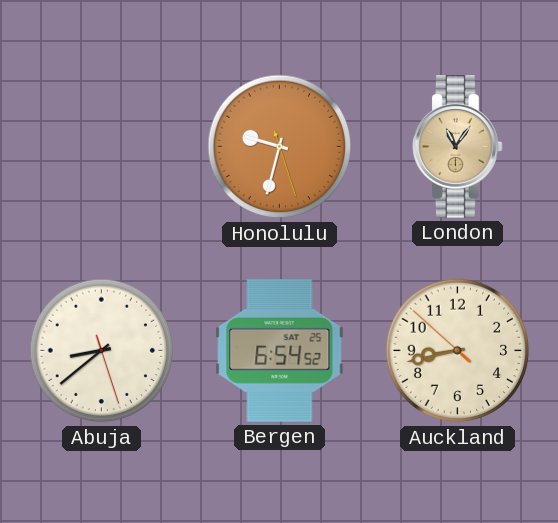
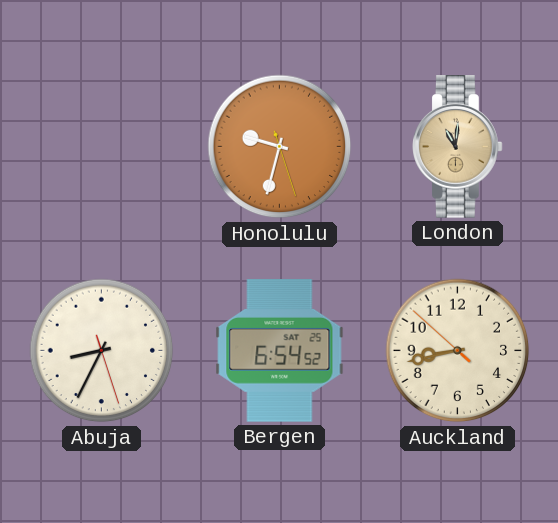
London: 11:06 -> 11:01 (458, 147)
Abuja: 8:38 -> 8:34 (102, 351)
